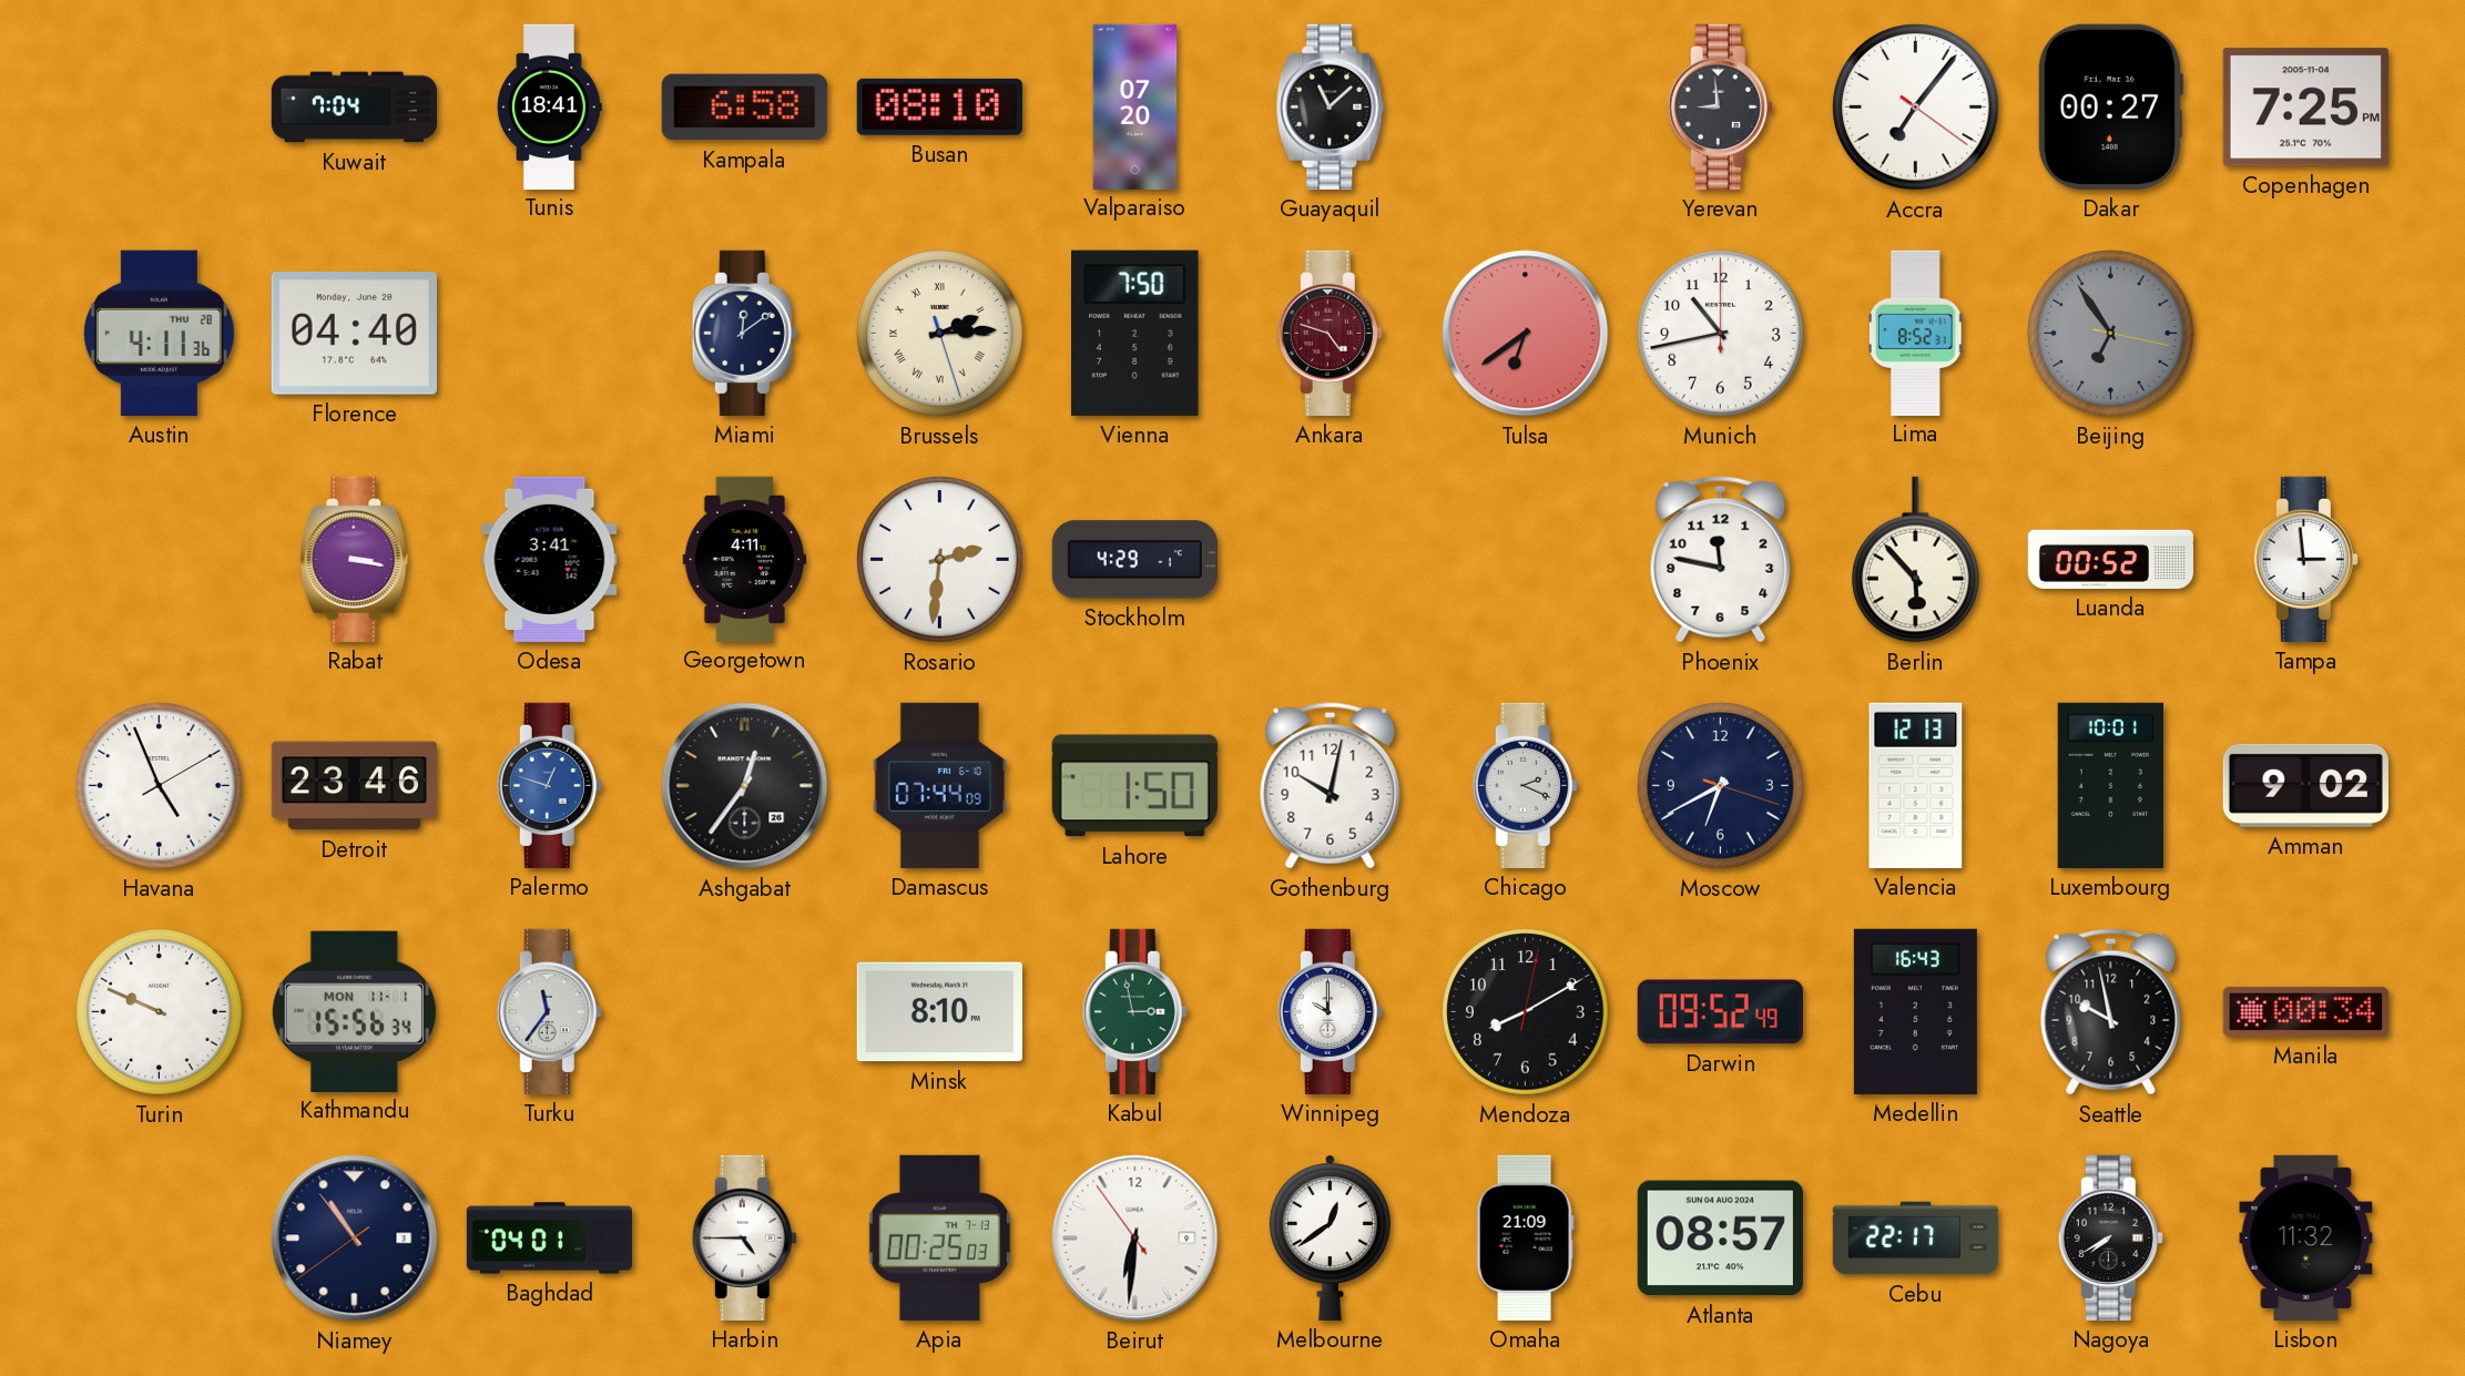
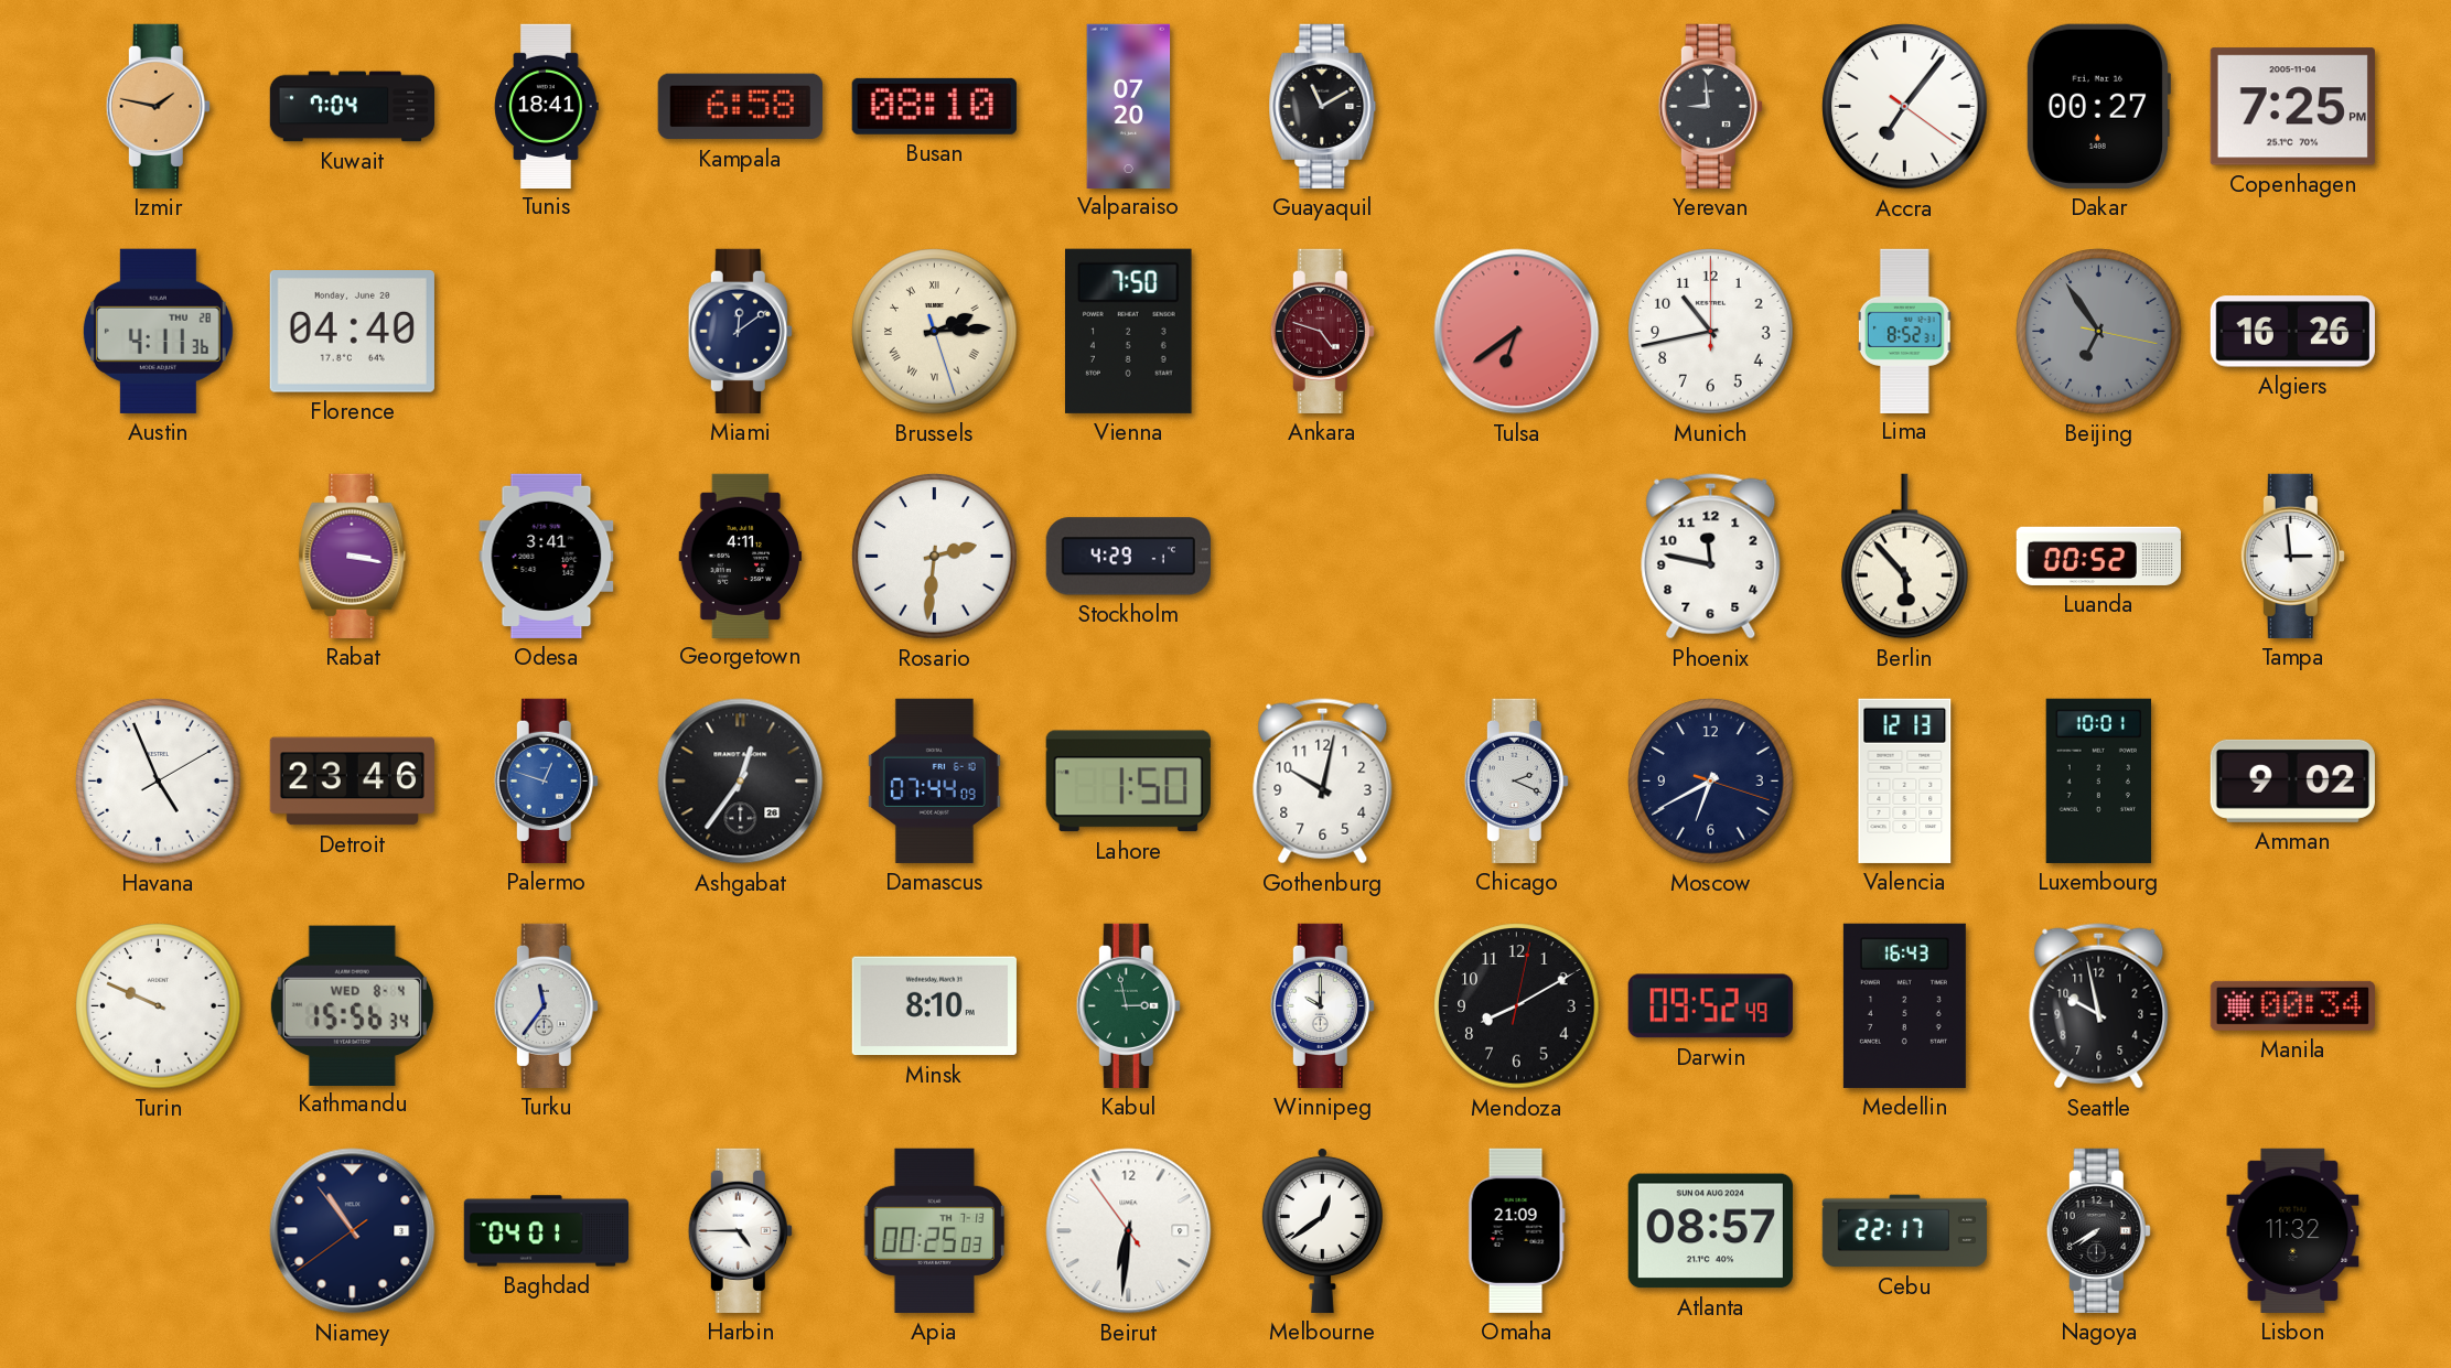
Izmir: none -> 1:47 (158, 106)
Guayaquil: 11:08 -> 11:10 (1323, 106)
Algiers: none -> 16:26 (2292, 332)
Kathmandu date: MON 11-1 -> WED 8-4 (352, 1005)
